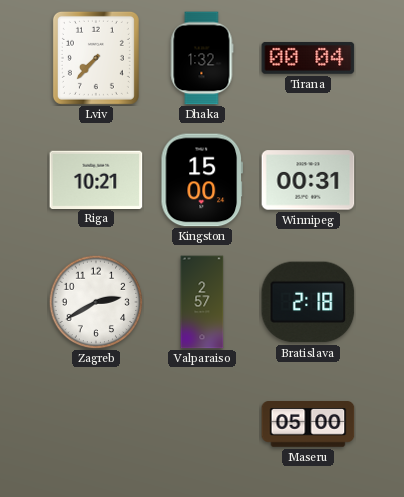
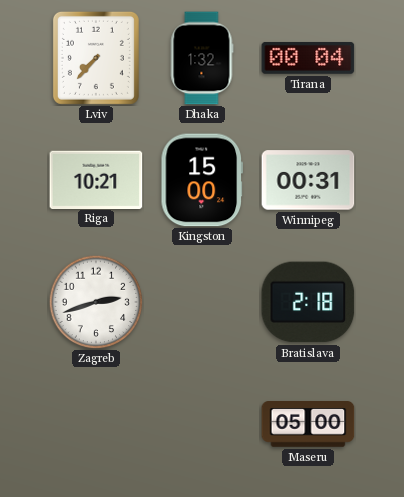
Zagreb: 2:40 -> 2:42 (96, 302)
Valparaiso: 2:57 -> none (202, 302)
